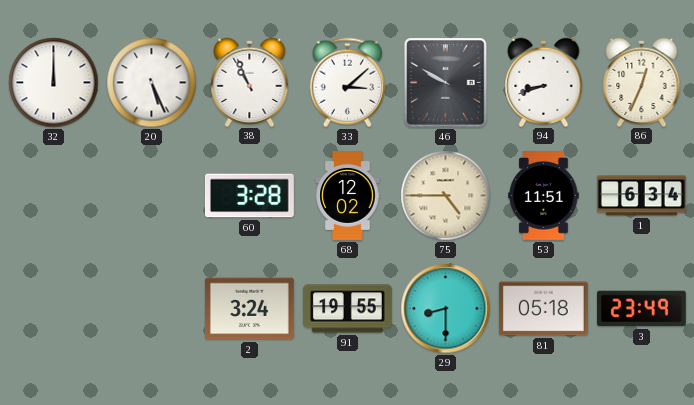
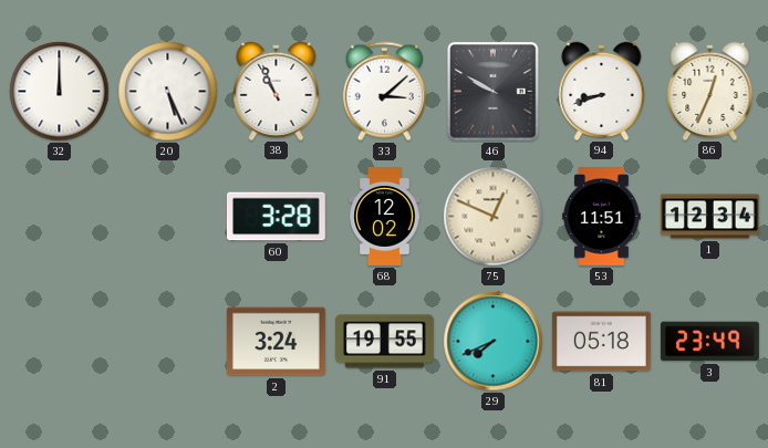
75: 4:45 -> 12:49 (494, 217)
1: 6:34 -> 12:34 (709, 217)
29: 8:30 -> 7:41 (494, 342)
